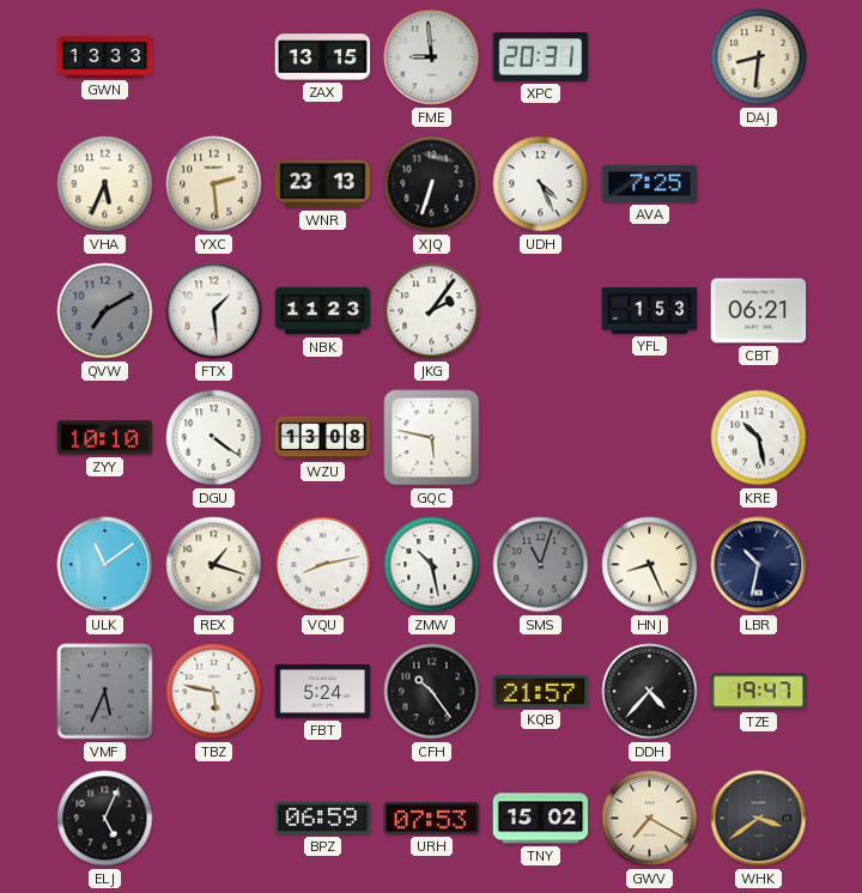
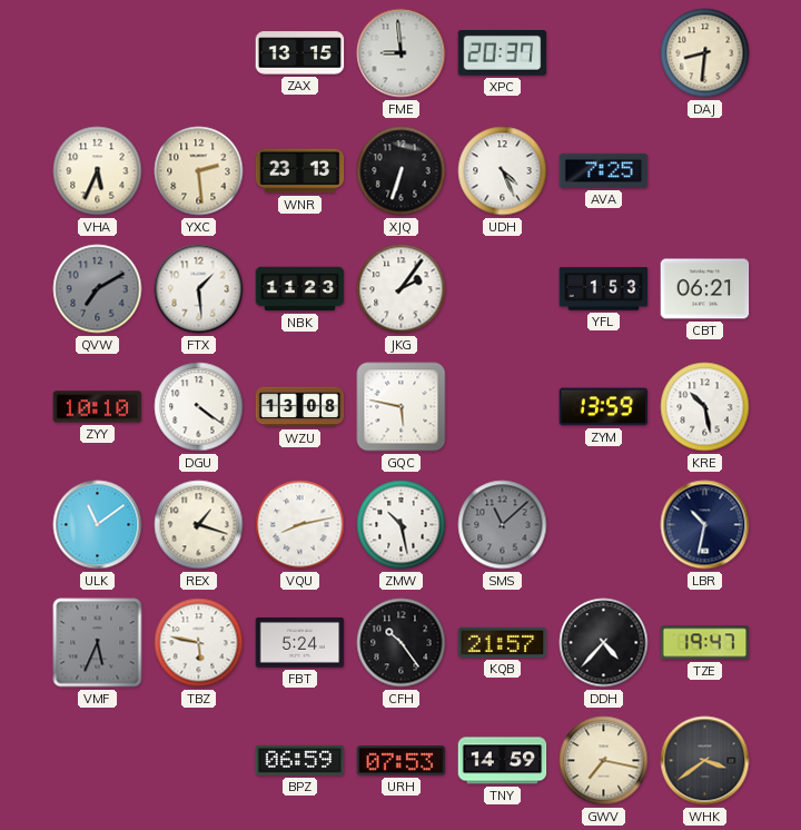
GWN: 13:33 -> none (105, 56)
XPC: 20:31 -> 20:37 (503, 53)
ZYM: none -> 13:59 (604, 407)
SMS: 11:03 -> 11:08 (503, 525)
HNJ: 8:26 -> none (650, 565)
ELJ: 5:04 -> none (105, 819)
TNY: 15:02 -> 14:59 (503, 761)
GWV: 7:20 -> 7:17 (604, 761)
